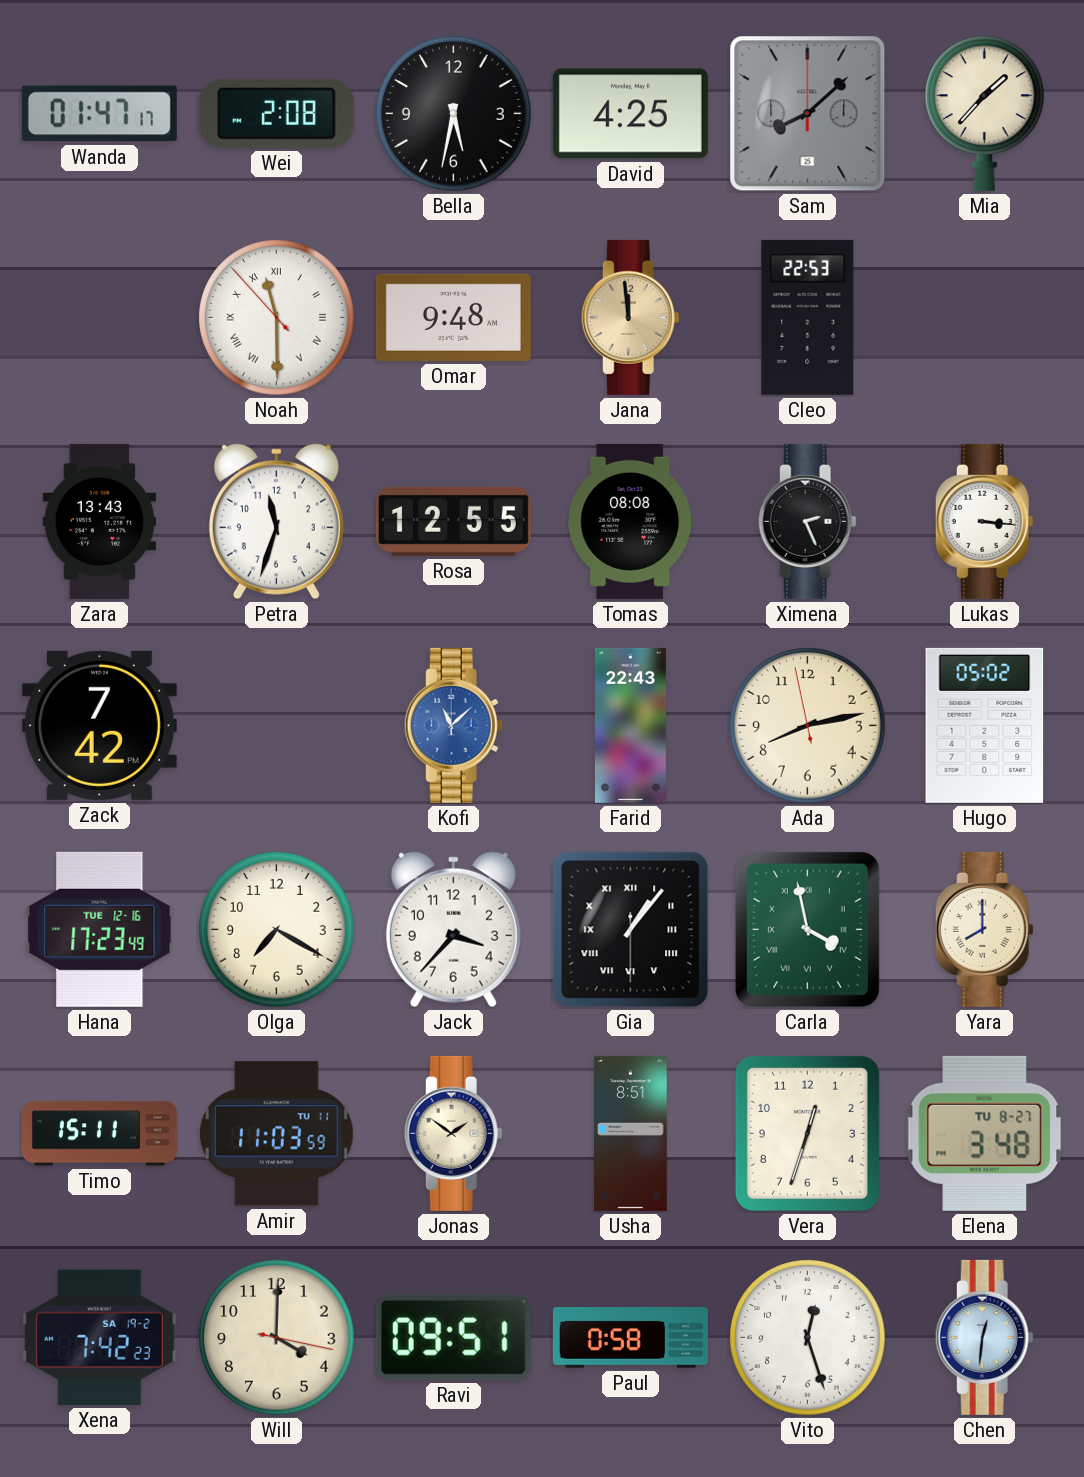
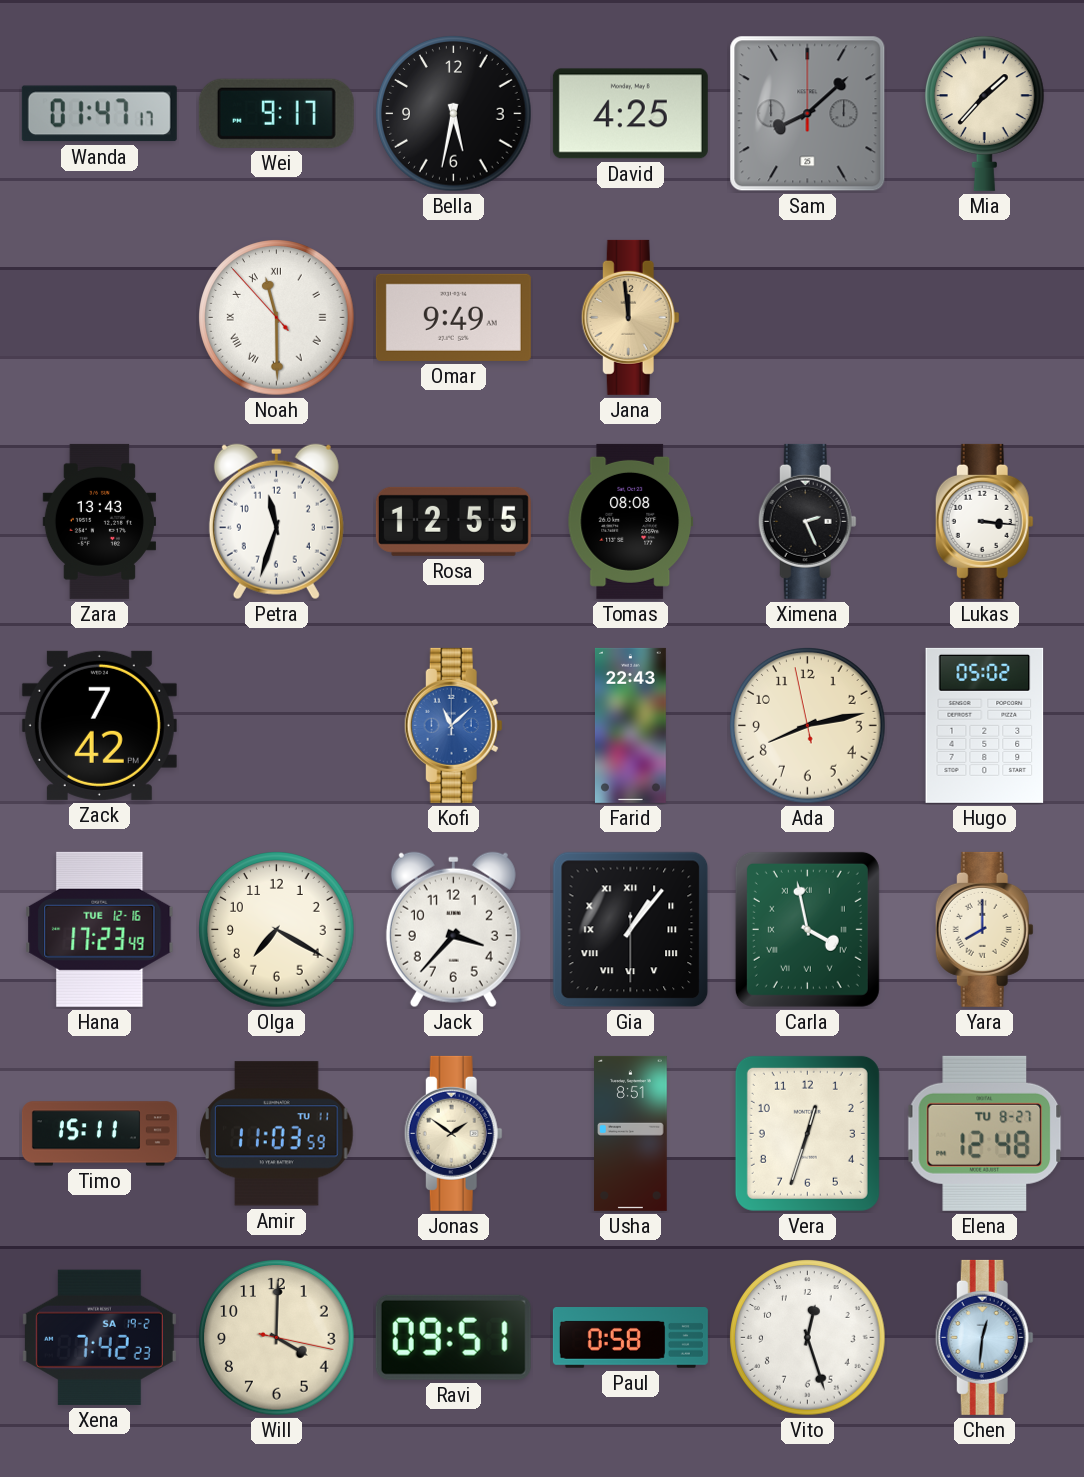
Wei: 2:08 -> 9:17 (276, 113)
Omar: 9:48 -> 9:49 (453, 317)
Cleo: 22:53 -> none (808, 317)
Elena: 3:48 -> 12:48 (985, 1133)
